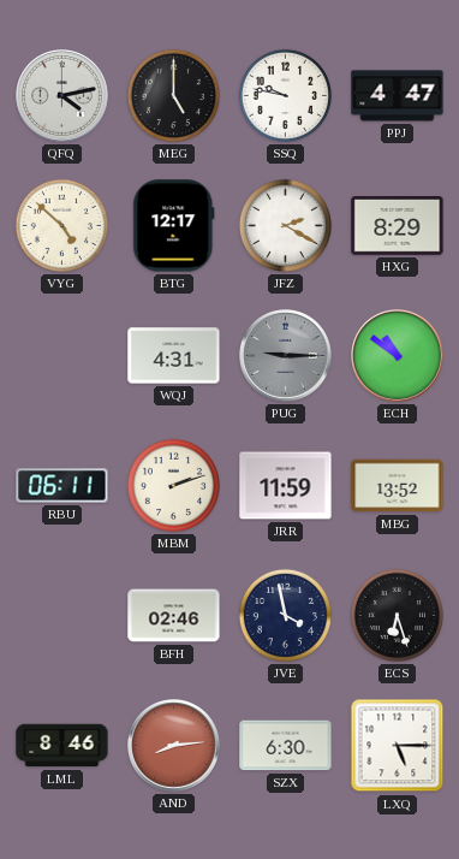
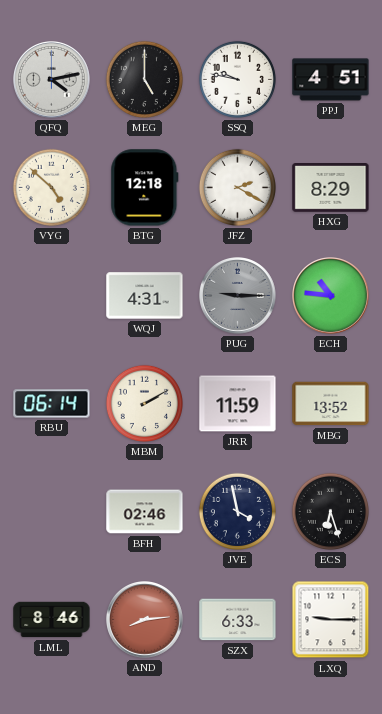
PPJ: 4:47 -> 4:51 (331, 80)
BTG: 12:17 -> 12:18 (145, 188)
ECH: 10:51 -> 10:46 (331, 296)
RBU: 06:11 -> 06:14 (52, 404)
MBM: 2:12 -> 2:10 (144, 403)
SZX: 6:30 -> 6:33 (238, 620)
LXQ: 5:15 -> 9:15 (331, 620)
